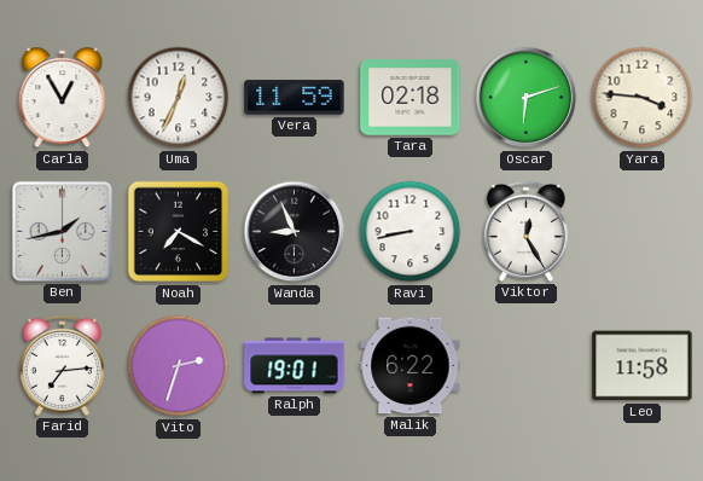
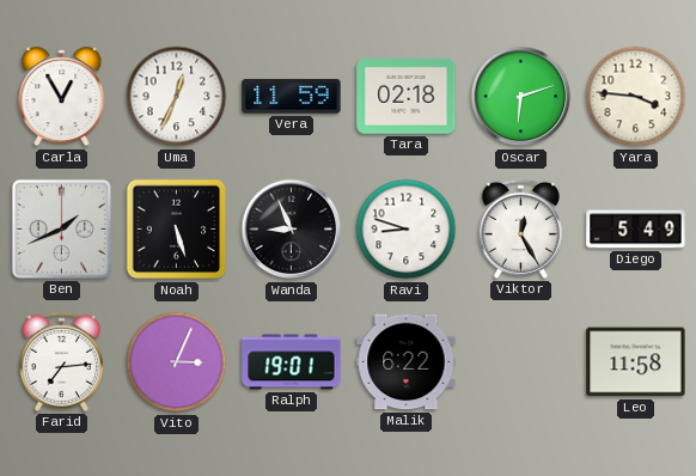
Ben: 1:43 -> 1:41 (61, 228)
Noah: 7:20 -> 5:27 (177, 230)
Ravi: 8:43 -> 8:48 (407, 230)
Diego: none -> 5:49 (636, 230)
Vito: 2:33 -> 3:04 (177, 362)
